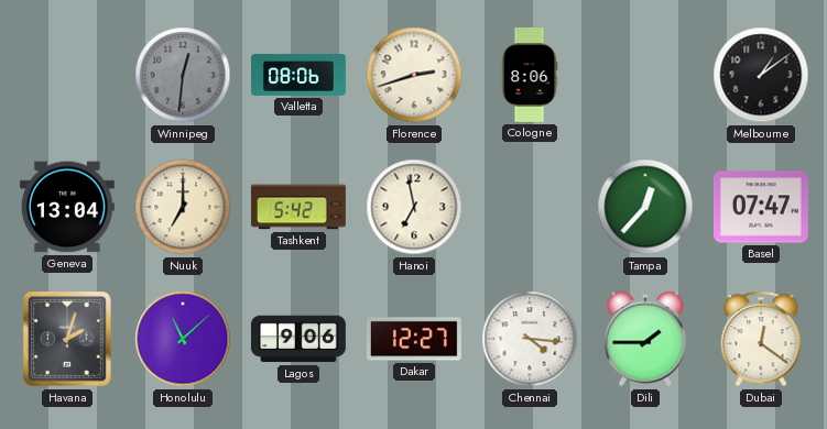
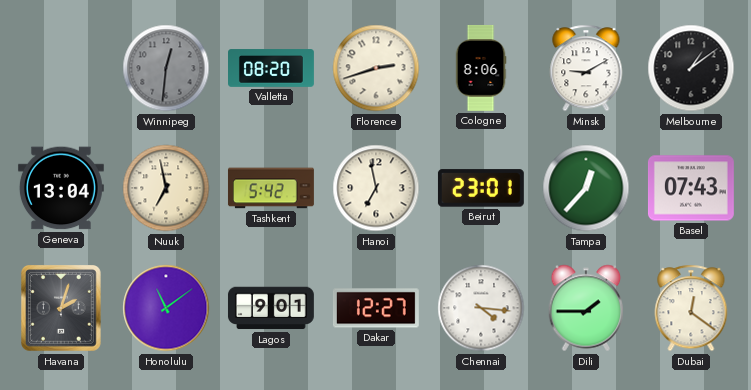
Valletta: 08:06 -> 08:20 (272, 68)
Minsk: none -> 9:10 (586, 68)
Nuuk: 7:00 -> 6:58 (166, 188)
Beirut: none -> 23:01 (481, 188)
Basel: 07:47 -> 07:43 (691, 188)
Honolulu: 11:08 -> 11:09 (166, 308)
Lagos: 9:06 -> 9:01 (271, 308)
